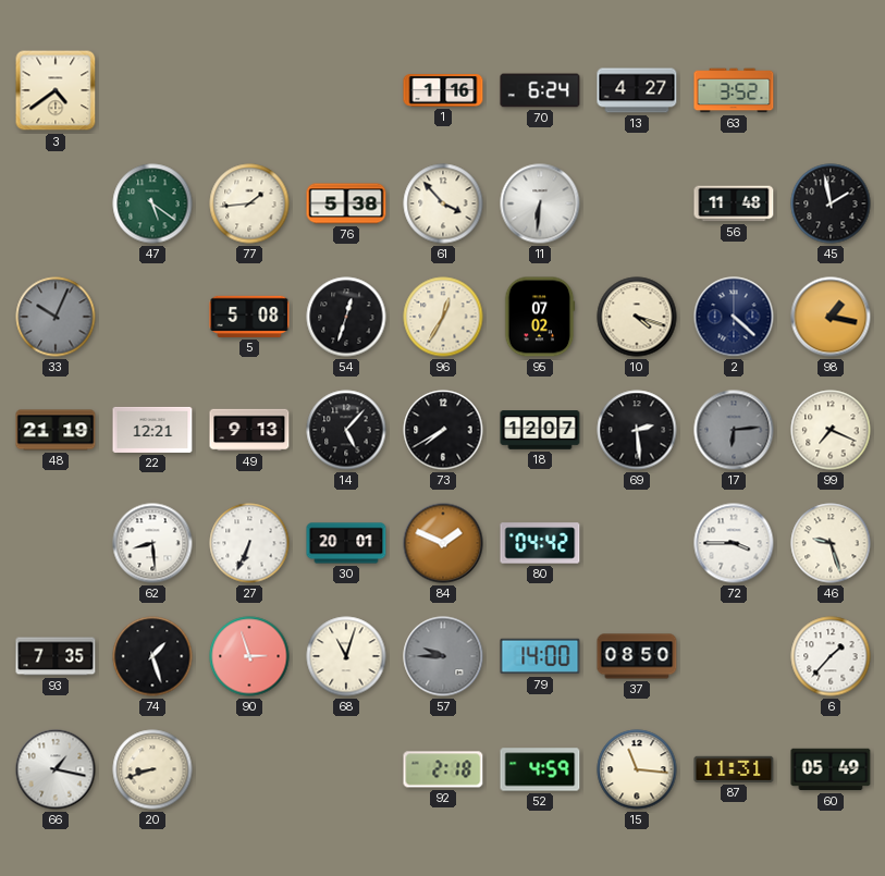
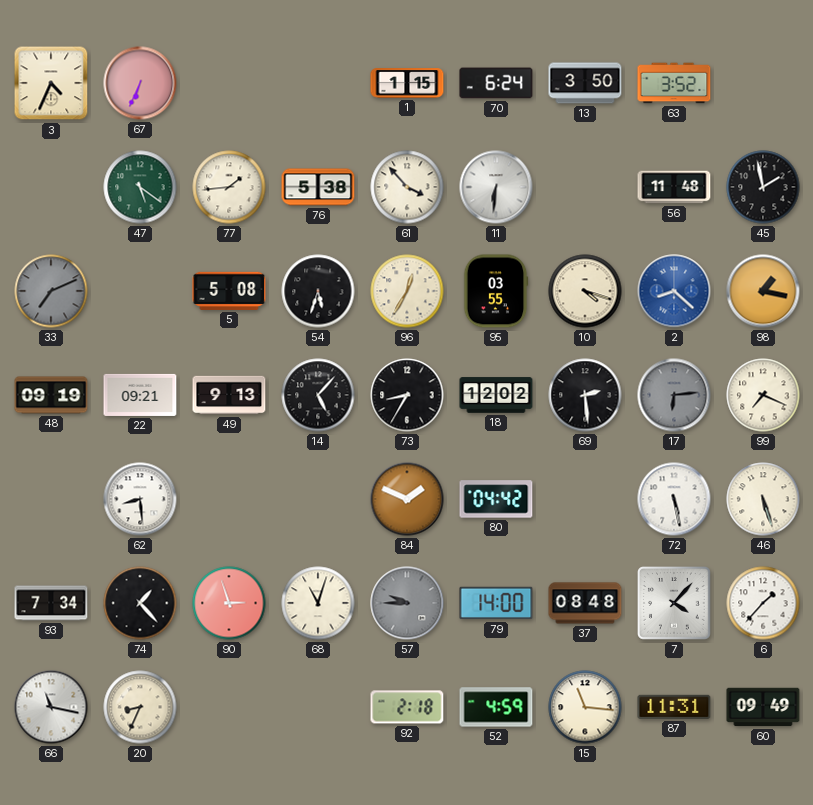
3: 4:39 -> 4:34 (51, 83)
67: none -> 6:34 (140, 83)
1: 1:16 -> 1:15 (407, 83)
13: 4:27 -> 3:50 (585, 83)
33: 10:04 -> 7:11 (51, 291)
54: 12:33 -> 5:33 (318, 291)
95: 07:02 -> 03:55 (496, 291)
2: 4:22 -> 8:22 (674, 291)
2 dial: navy -> blue (674, 291)
48: 21:19 -> 09:19 (51, 395)
22: 12:21 -> 09:21 (140, 395)
73: 7:40 -> 8:35 (407, 395)
18: 12:07 -> 12:02 (496, 395)
27: 6:34 -> none (249, 543)
30: 20:01 -> none (346, 543)
72: 3:45 -> 5:28 (674, 499)
46: 9:27 -> 5:27 (763, 499)
93: 7:35 -> 7:34 (51, 603)
74: 1:27 -> 1:23 (140, 603)
37: 08:50 -> 08:48 (585, 603)
7: none -> 4:07 (675, 604)
66: 1:17 -> 11:17 (51, 707)
20: 8:42 -> 8:34 (140, 707)
60: 05:49 -> 09:49 (763, 707)
